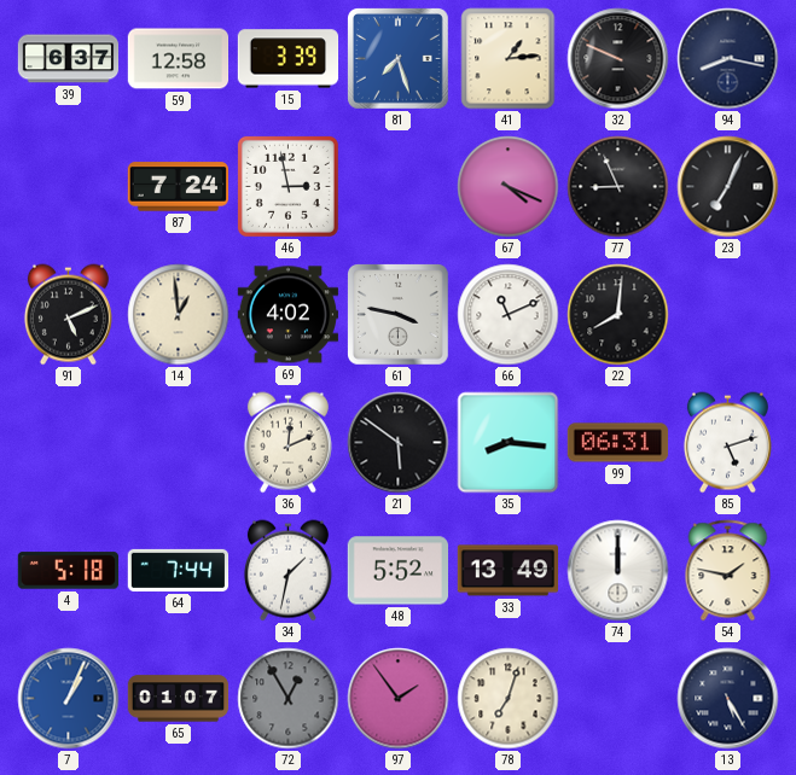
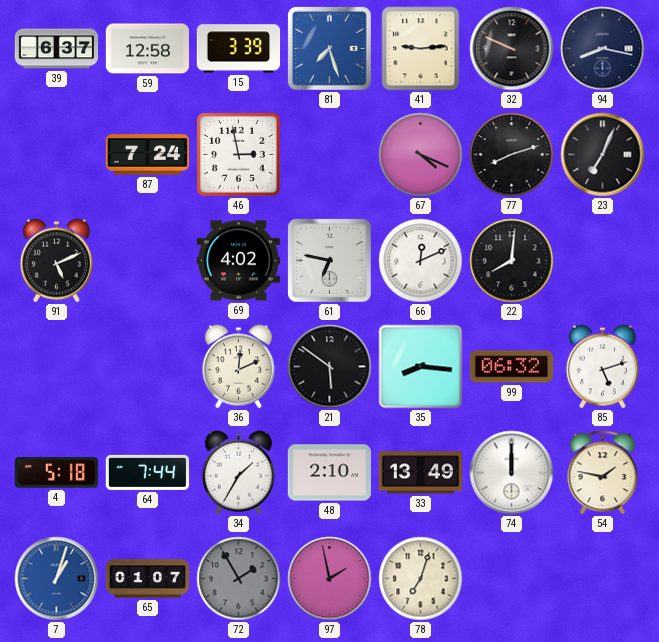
41: 1:14 -> 9:14 (421, 49)
77: 8:56 -> 8:12 (512, 155)
14: 12:59 -> none (179, 315)
61: 3:47 -> 6:47 (330, 261)
66: 11:11 -> 12:11 (421, 261)
99: 06:31 -> 06:32 (512, 367)
34: 1:32 -> 1:35 (238, 473)
48: 5:52 -> 2:10 (330, 473)
7: 1:04 -> 1:03 (57, 579)
72: 12:55 -> 1:55 (239, 579)
97: 1:54 -> 1:58 (330, 579)
13: 5:25 -> none (728, 699)
